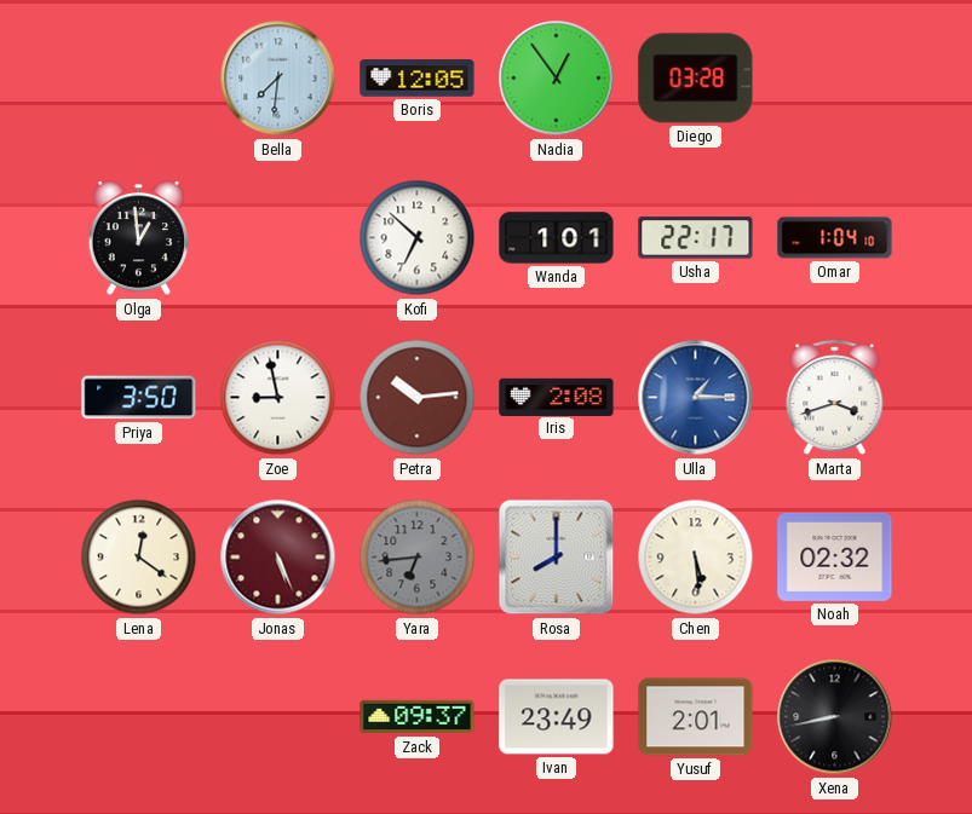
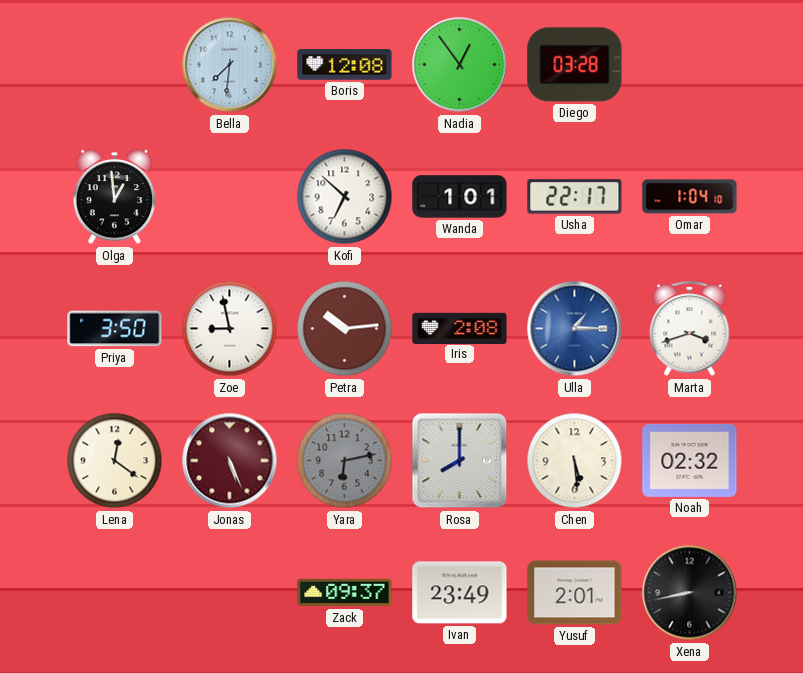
Boris: 12:05 -> 12:08 (345, 65)
Yara: 6:44 -> 6:13 (345, 461)
